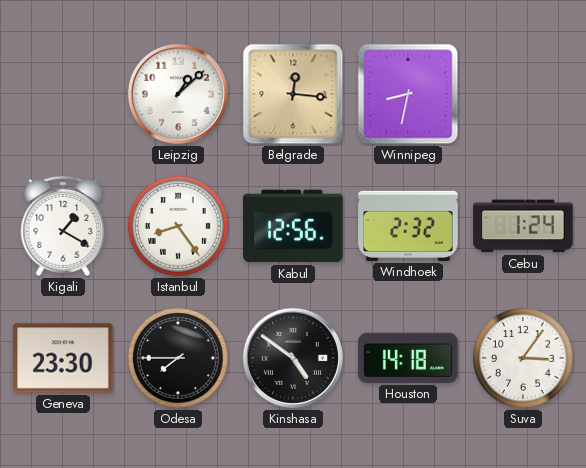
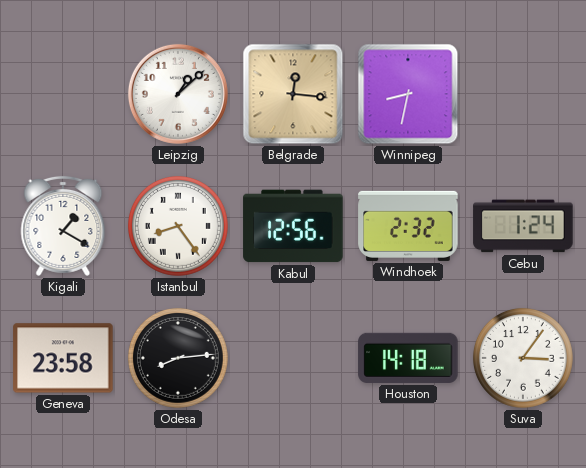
Geneva: 23:30 -> 23:58 (63, 358)
Odesa: 7:45 -> 8:14 (178, 358)
Kinshasa: 4:51 -> none (293, 358)
